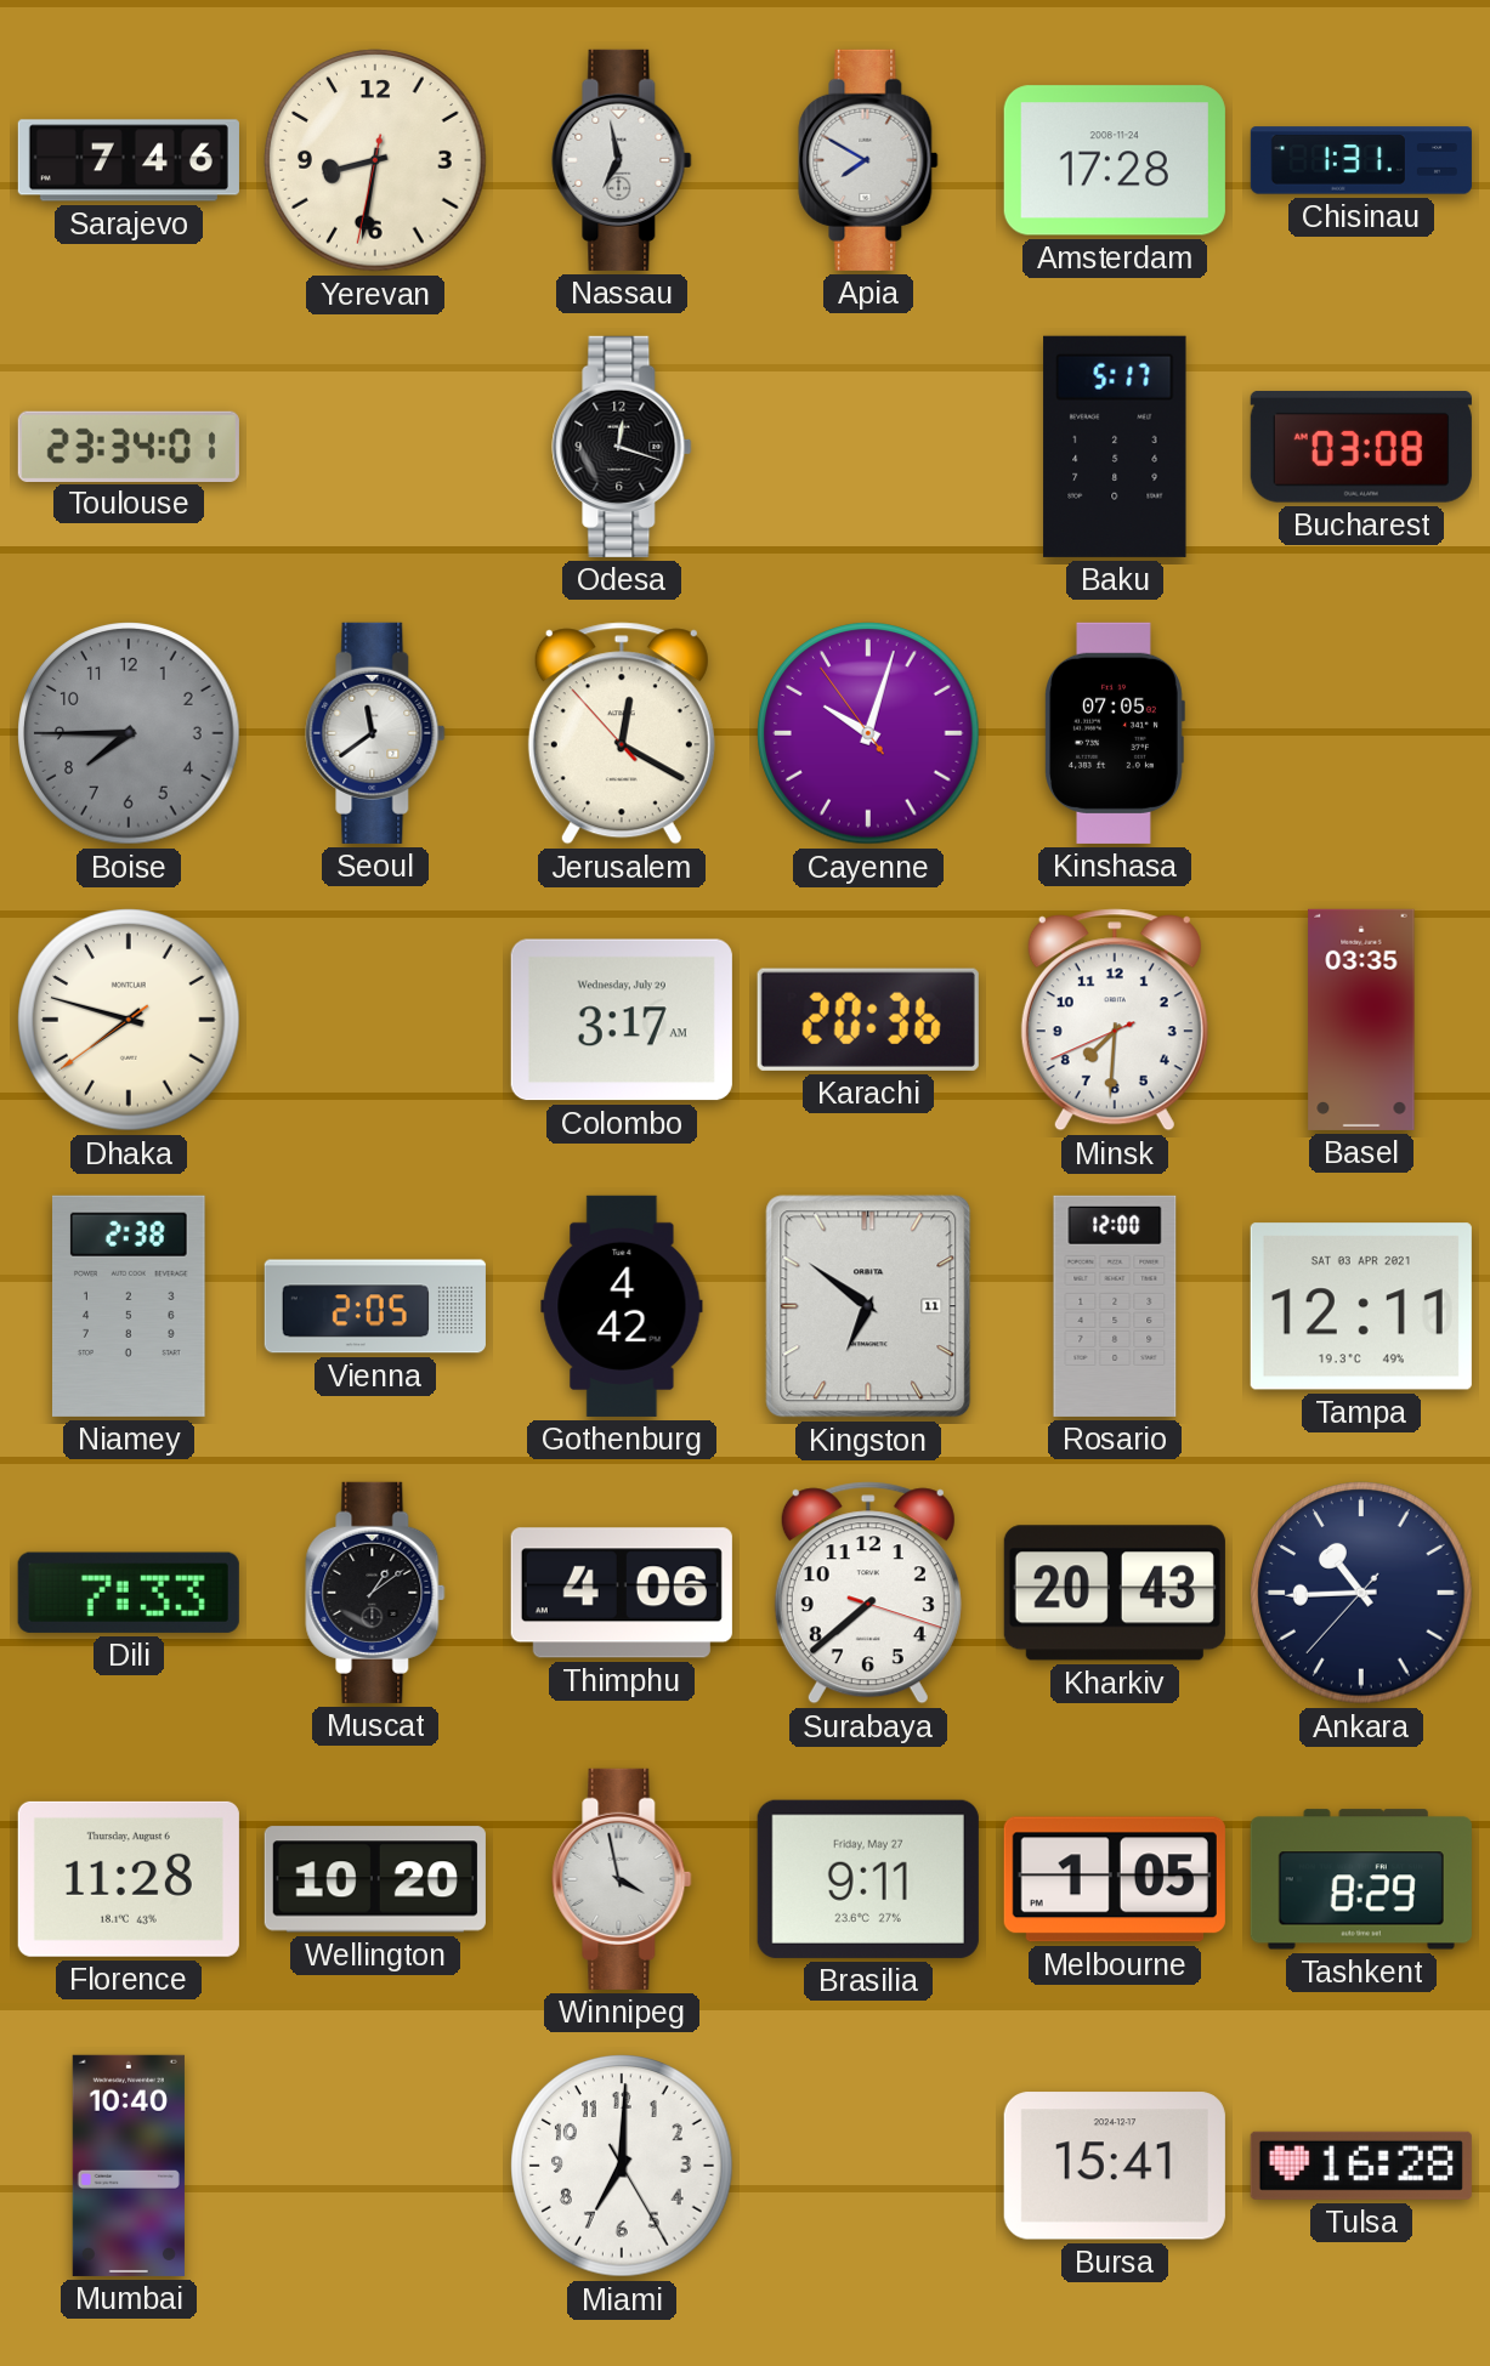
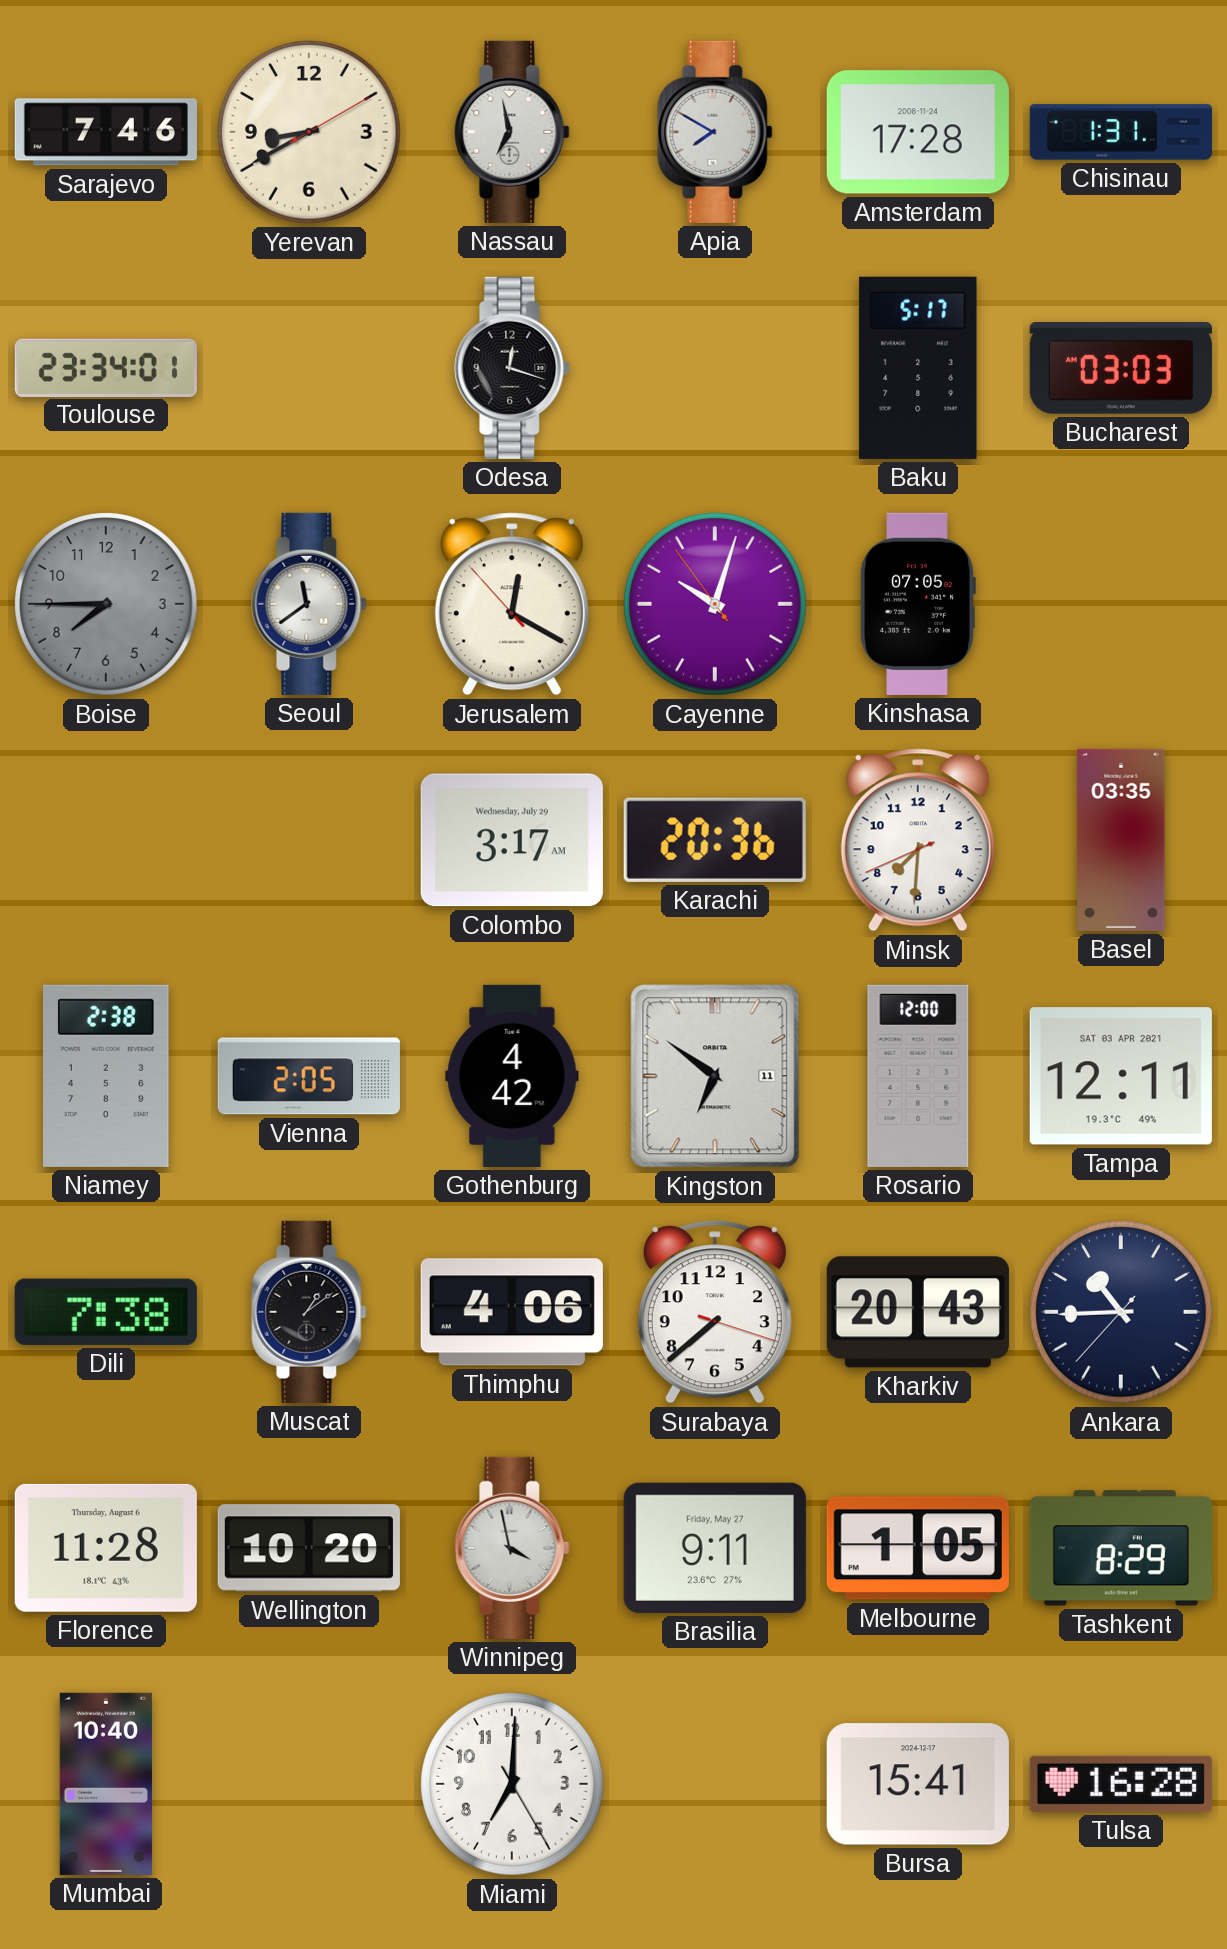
Yerevan: 8:31 -> 8:40 (309, 132)
Bucharest: 03:08 -> 03:03 (1121, 369)
Dhaka: 7:47 -> none (129, 1020)
Dili: 7:33 -> 7:38 (106, 1312)
